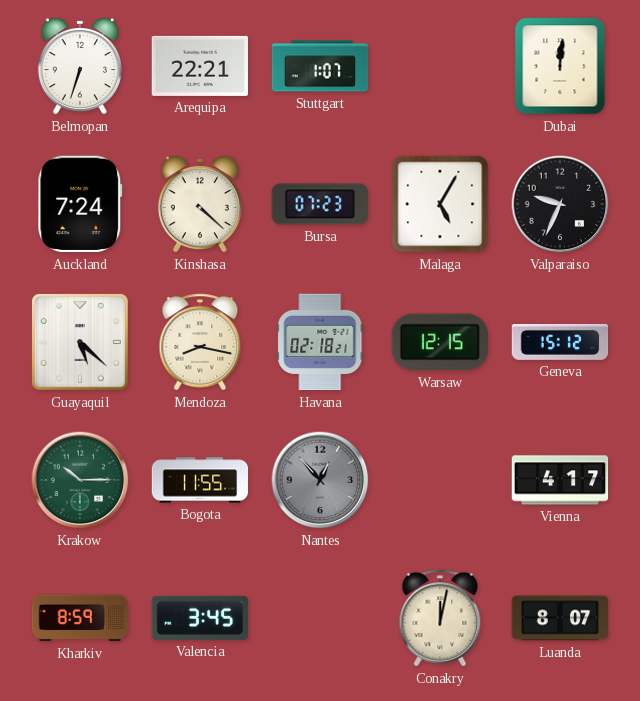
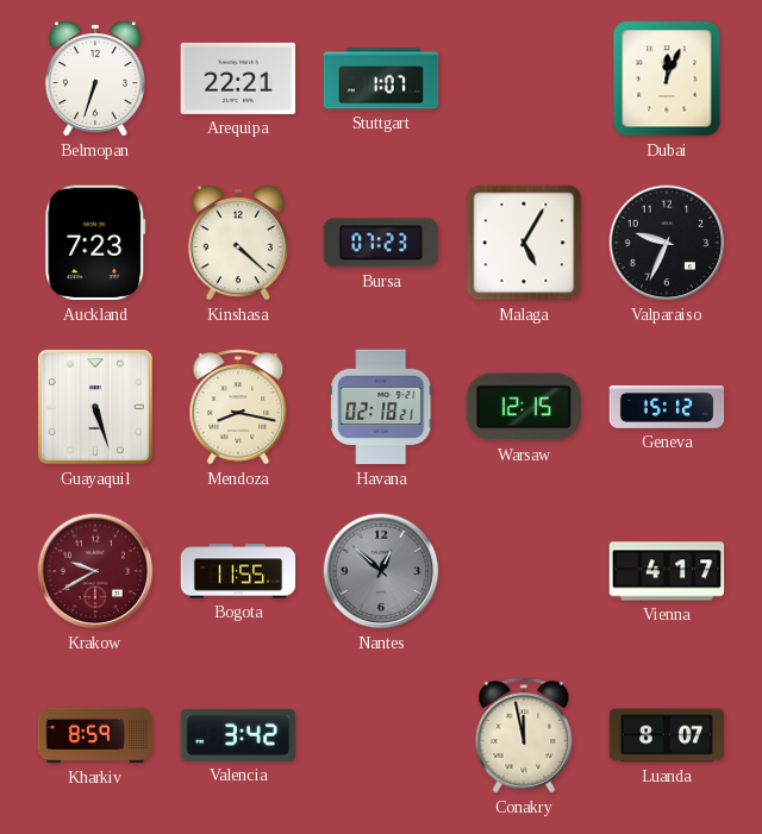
Dubai: 12:01 -> 12:04 (667, 79)
Auckland: 7:24 -> 7:23 (95, 243)
Guayaquil: 5:22 -> 5:27 (95, 407)
Krakow: 10:15 -> 9:40 (95, 571)
Krakow dial: green -> burgundy (95, 571)
Nantes: 12:53 -> 12:52 (381, 571)
Valencia: 3:45 -> 3:42 (238, 735)
Conakry: 12:02 -> 11:58 (524, 735)
